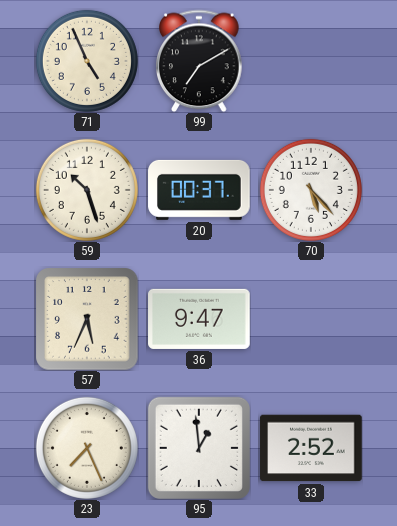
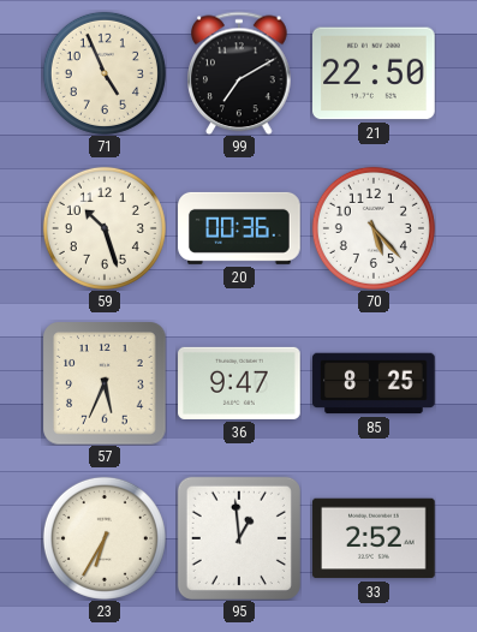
21: none -> 22:50 (375, 73)
20: 00:37 -> 00:36 (239, 228)
85: none -> 8:25 (374, 383)
23: 7:26 -> 6:35 (105, 538)
